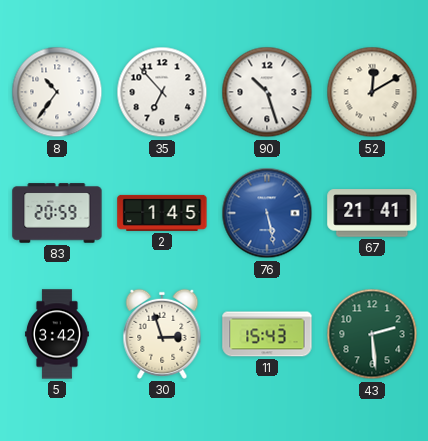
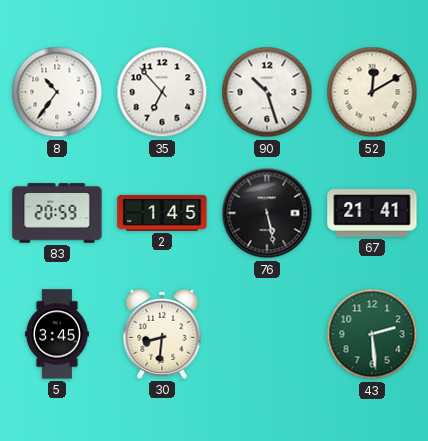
76 dial: blue -> black (267, 213)
5: 3:42 -> 3:45 (57, 334)
30: 2:57 -> 8:31 (162, 334)
11: 15:43 -> none (267, 334)
